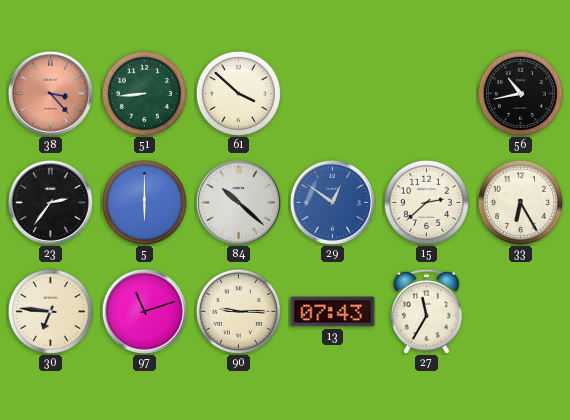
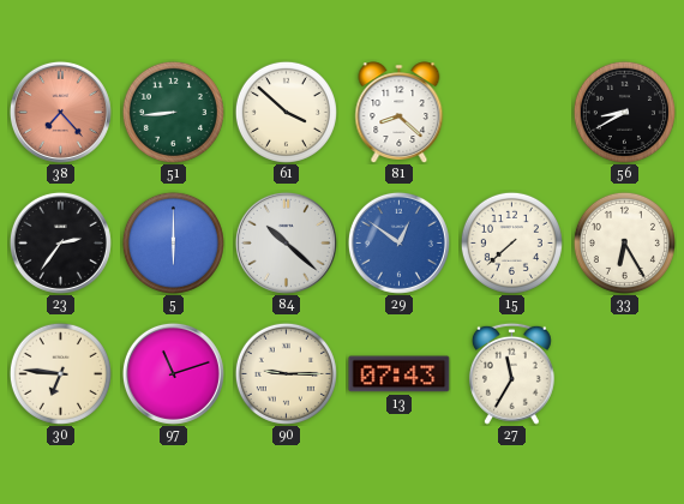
38: 3:23 -> 7:23 (60, 112)
81: none -> 8:22 (400, 112)
56: 10:43 -> 8:40 (624, 112)
15: 2:38 -> 7:38 (511, 242)
